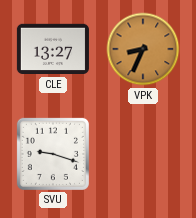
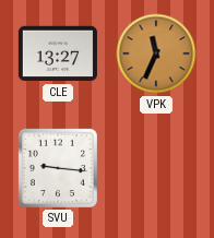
VPK: 8:34 -> 11:34 (156, 53)
SVU: 9:18 -> 9:16 (58, 168)
